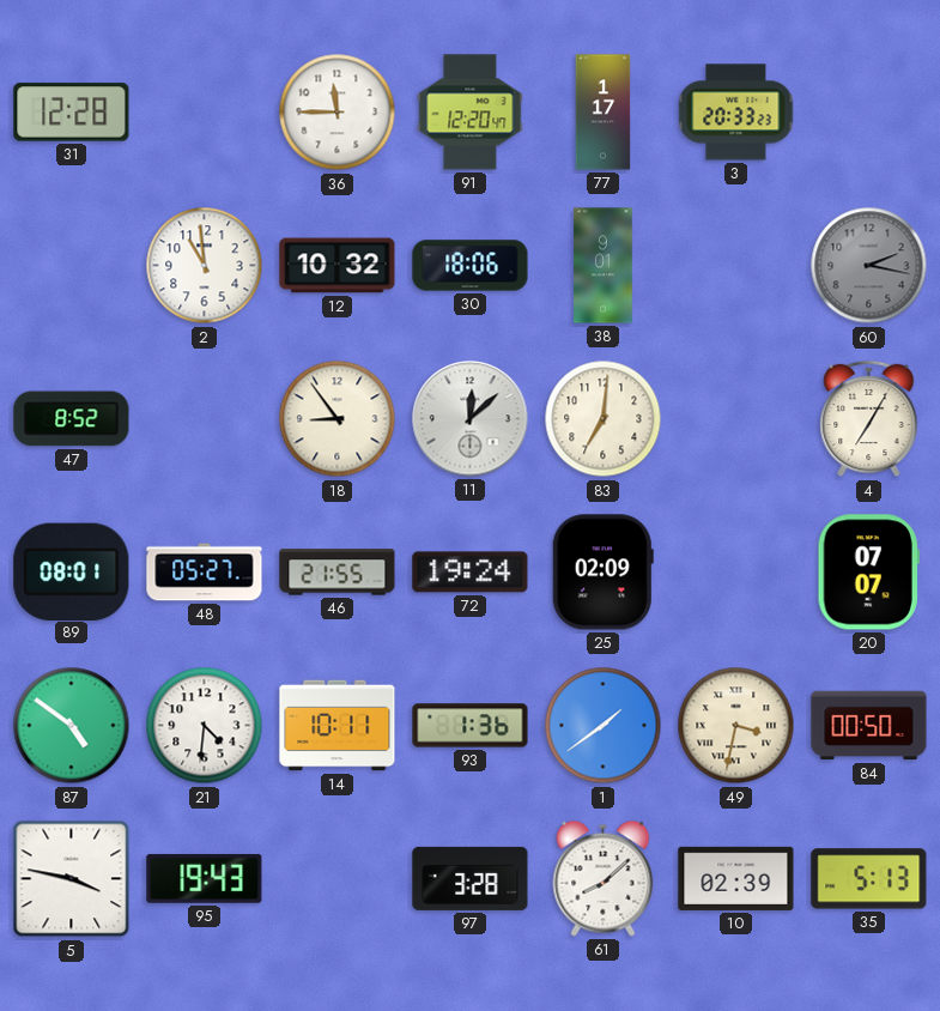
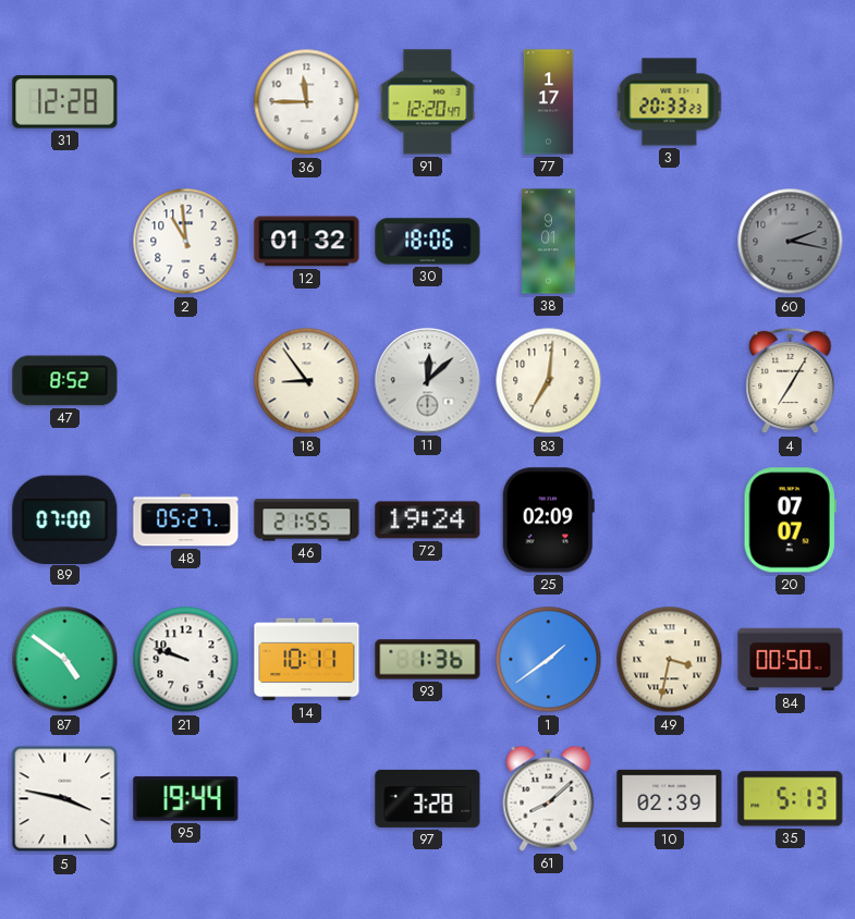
12: 10:32 -> 01:32 (307, 242)
89: 08:01 -> 07:00 (65, 519)
21: 4:31 -> 9:48 (186, 660)
95: 19:43 -> 19:44 (186, 798)
